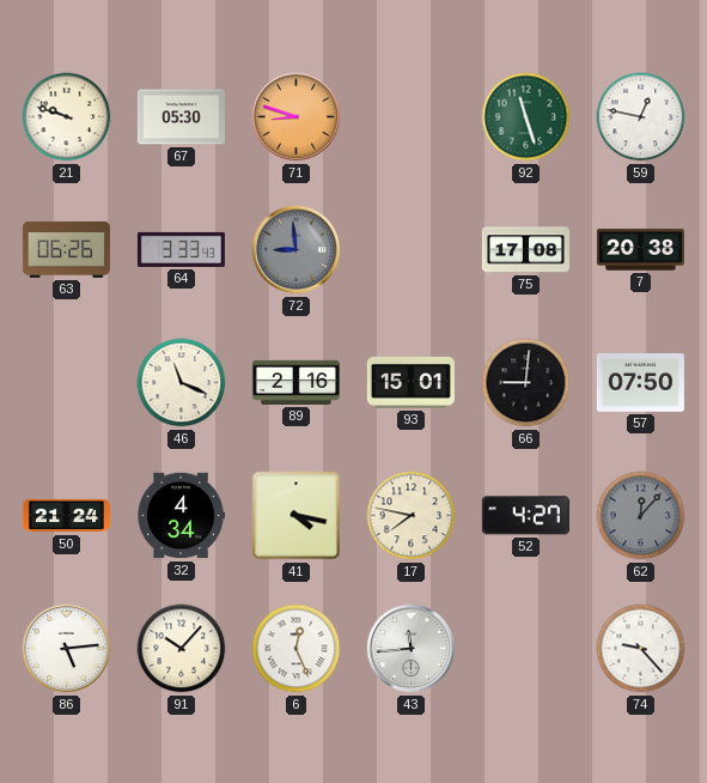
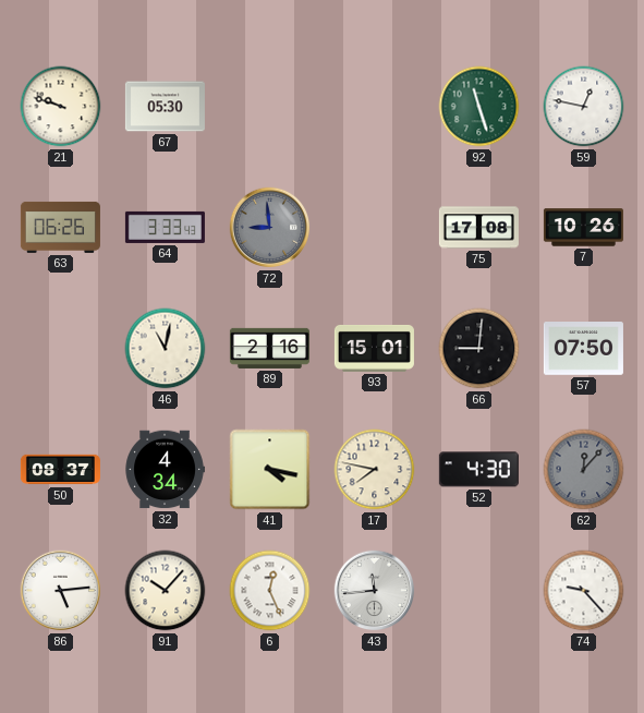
71: 8:48 -> none (297, 117)
7: 20:38 -> 10:26 (583, 228)
46: 11:19 -> 11:02 (166, 349)
50: 21:24 -> 08:37 (60, 470)
52: 4:27 -> 4:30 (478, 470)
